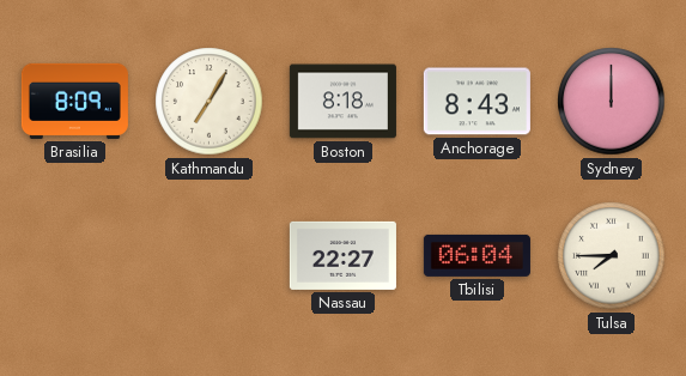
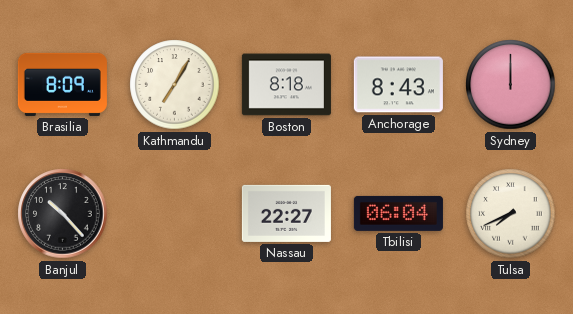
Banjul: none -> 10:23 (63, 214)
Tulsa: 7:45 -> 7:41 (511, 214)
